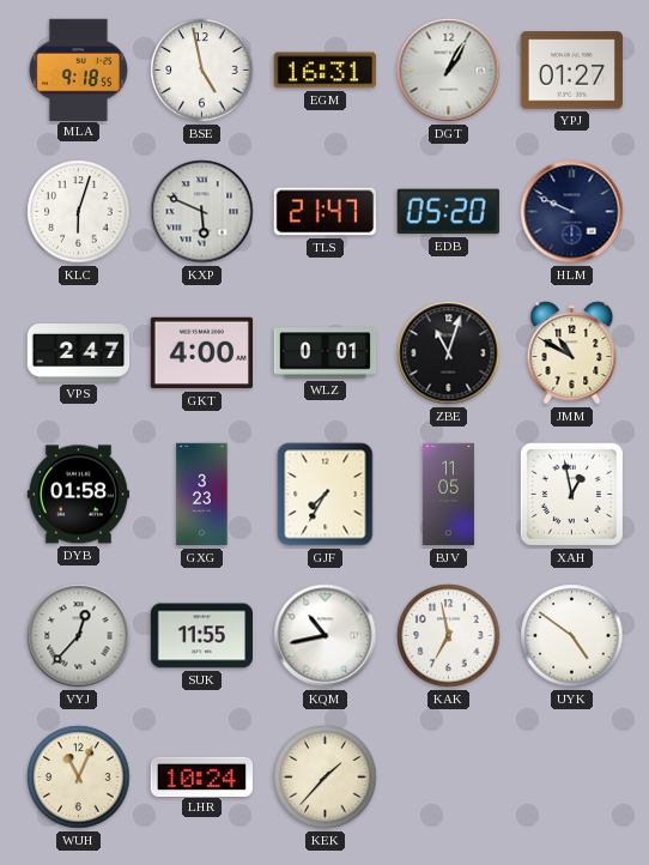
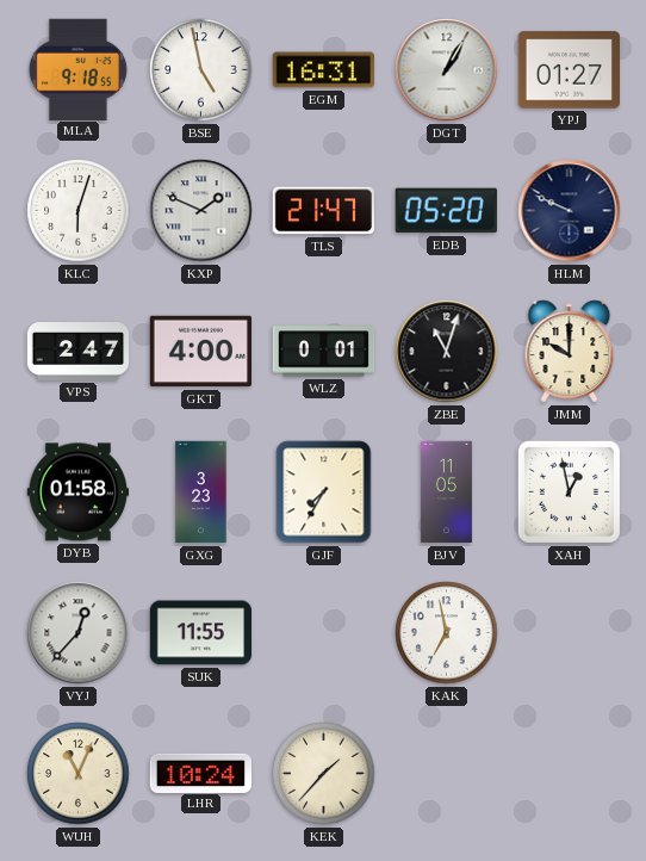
KXP: 5:49 -> 1:49 (201, 211)
JMM: 10:50 -> 10:00 (570, 352)
KQM: 10:43 -> none (326, 636)
UYK: 4:51 -> none (572, 636)
